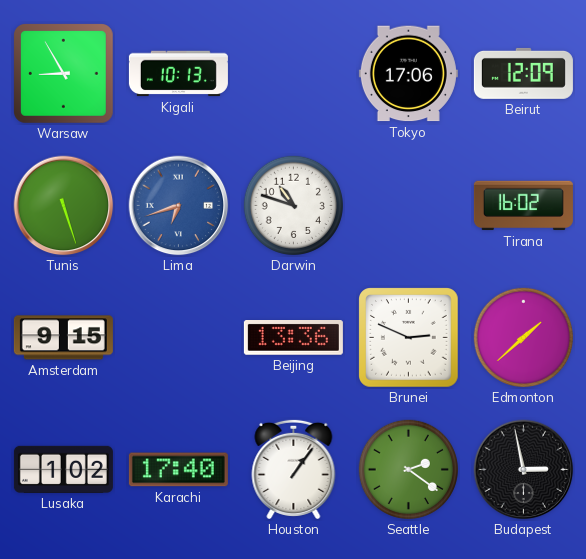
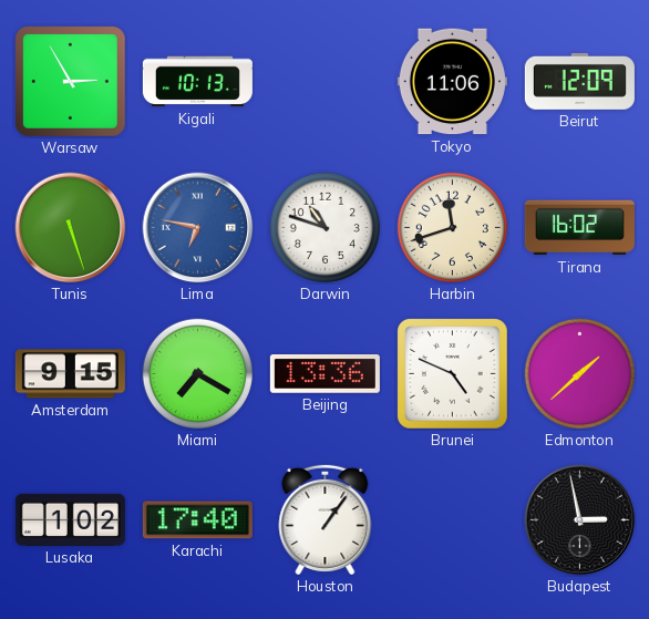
Warsaw: 8:55 -> 2:55 (71, 82)
Tokyo: 17:06 -> 11:06 (452, 82)
Lima: 6:42 -> 6:47 (198, 228)
Harbin: none -> 11:42 (452, 227)
Miami: none -> 7:20 (197, 373)
Brunei: 2:49 -> 4:49 (453, 374)
Seattle: 2:21 -> none (408, 469)
